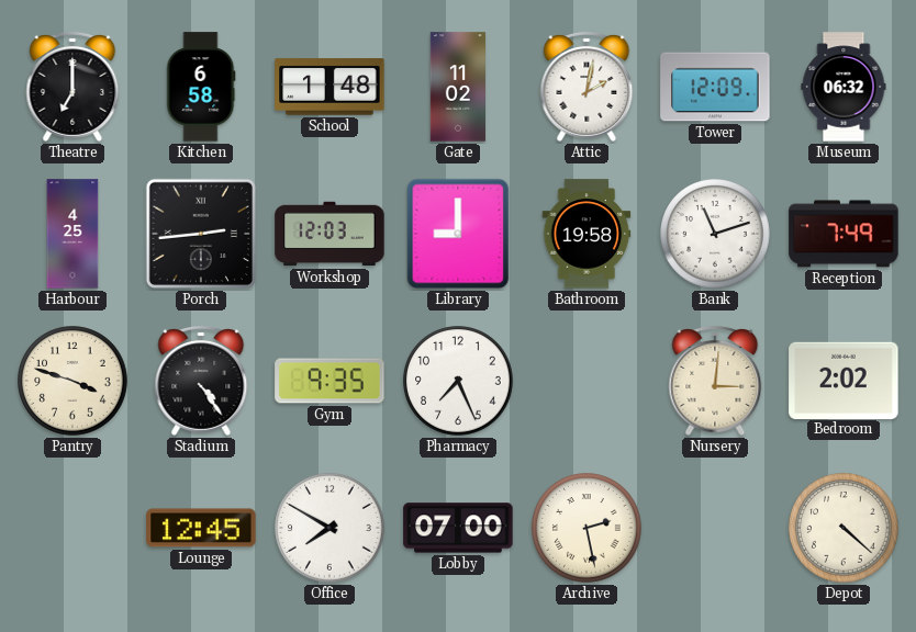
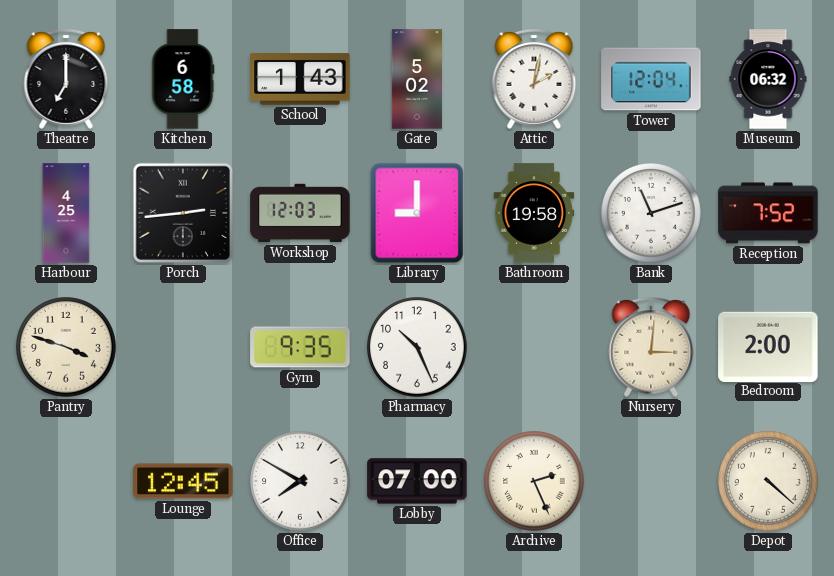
School: 1:48 -> 1:43 (300, 79)
Gate: 11:02 -> 5:02 (416, 79)
Tower: 12:09 -> 12:04 (651, 79)
Reception: 7:49 -> 7:52 (768, 213)
Stadium: 4:24 -> none (201, 382)
Pharmacy: 7:26 -> 10:26 (417, 347)
Bedroom: 2:02 -> 2:00 (768, 346)
Archive: 2:28 -> 2:26 (534, 481)
